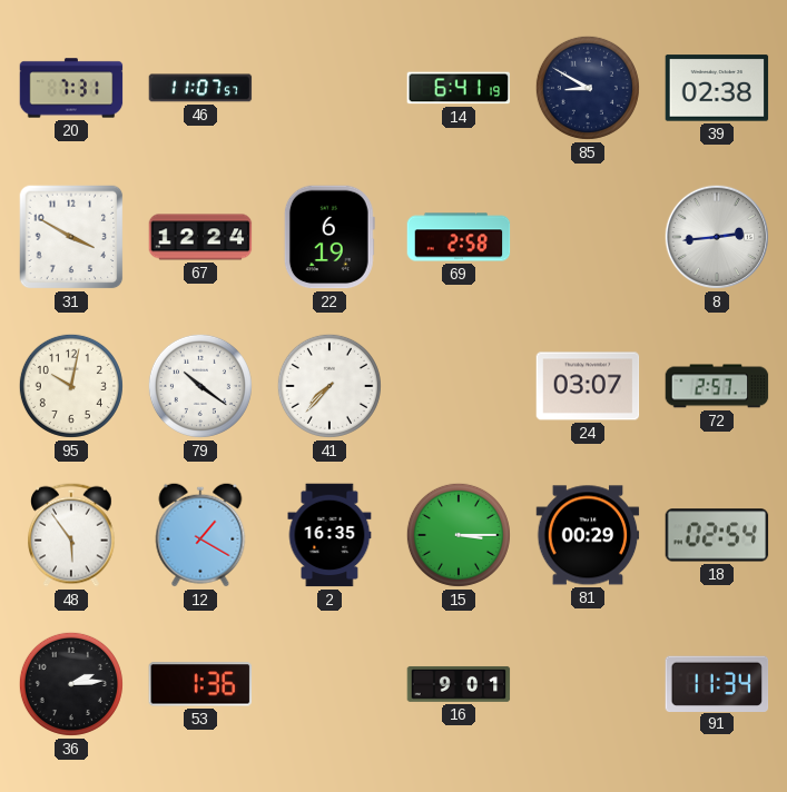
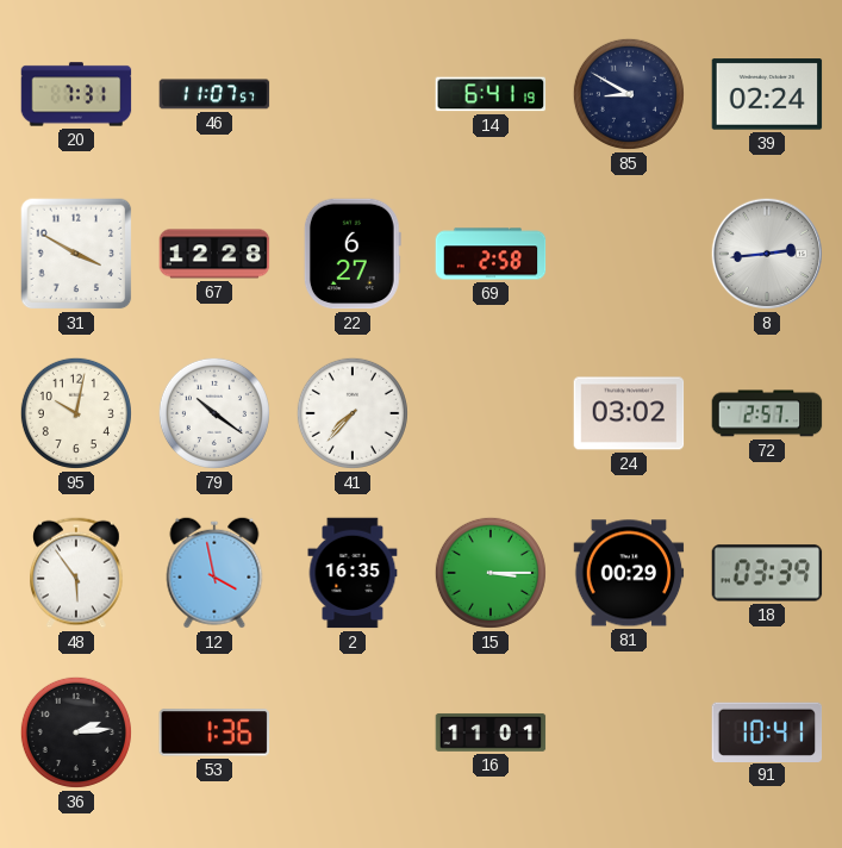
39: 02:38 -> 02:24 (767, 94)
67: 12:24 -> 12:28 (214, 254)
22: 6:19 -> 6:27 (353, 254)
24: 03:07 -> 03:02 (629, 413)
12: 1:20 -> 3:58 (214, 573)
18: 02:54 -> 03:39 (767, 573)
16: 9:01 -> 11:01 (491, 732)
91: 11:34 -> 10:41 (767, 731)
